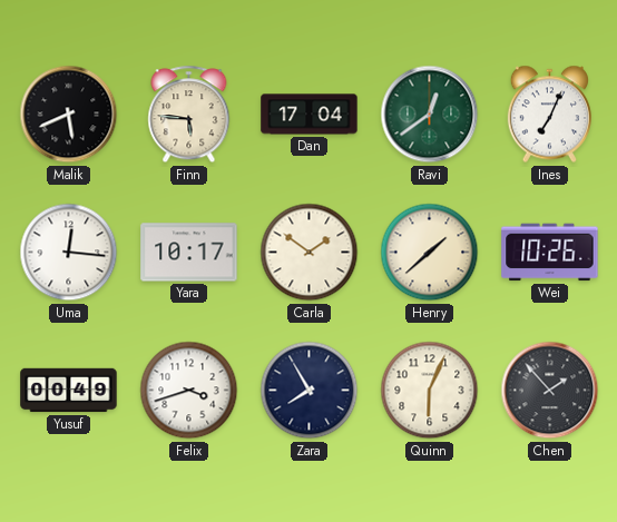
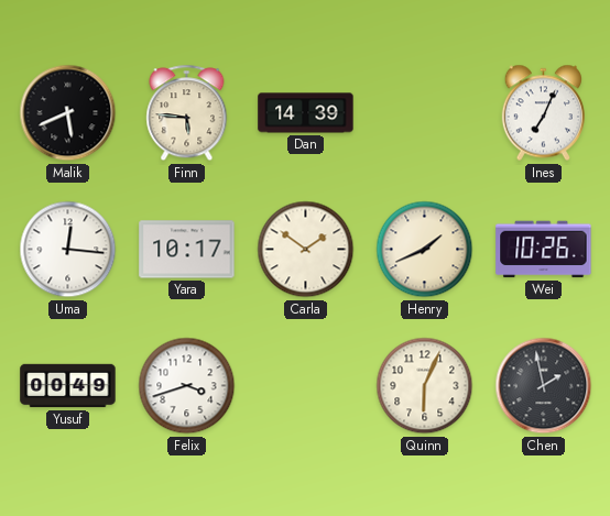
Dan: 17:04 -> 14:39 (306, 113)
Ravi: 12:39 -> none (430, 115)
Henry: 1:38 -> 1:41 (425, 250)
Zara: 7:55 -> none (310, 391)
Chen: 1:53 -> 1:58 (544, 386)
